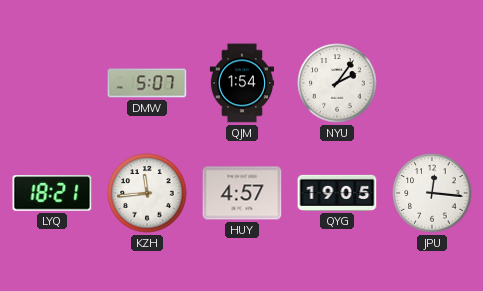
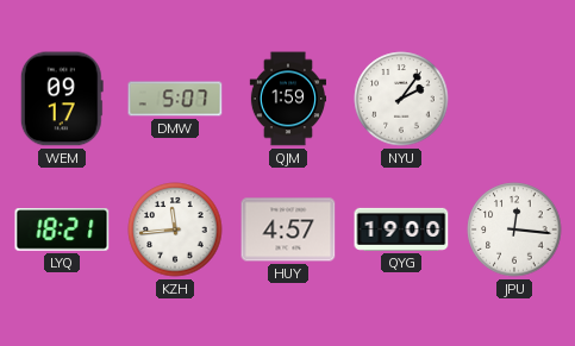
WEM: none -> 09:17 (62, 99)
QJM: 1:54 -> 1:59 (287, 99)
QYG: 19:05 -> 19:00 (401, 229)
